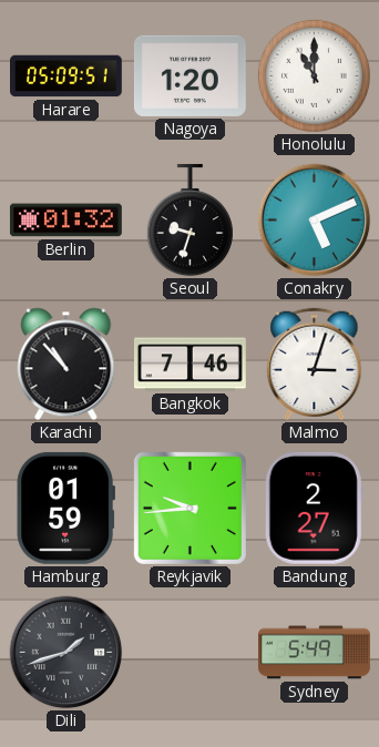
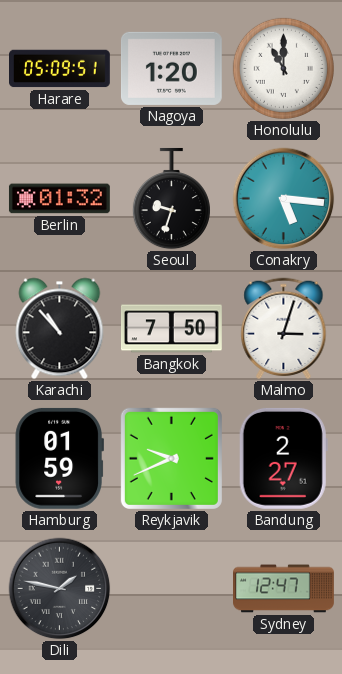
Conakry: 5:11 -> 5:16 (284, 199)
Bangkok: 7:46 -> 7:50 (172, 329)
Reykjavik: 9:44 -> 9:41 (171, 458)
Dili: 1:42 -> 1:47 (60, 589)
Sydney: 5:49 -> 12:47 (284, 589)
